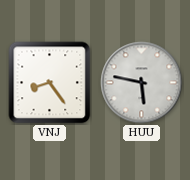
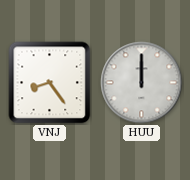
HUU: 5:47 -> 12:00 (142, 83)
